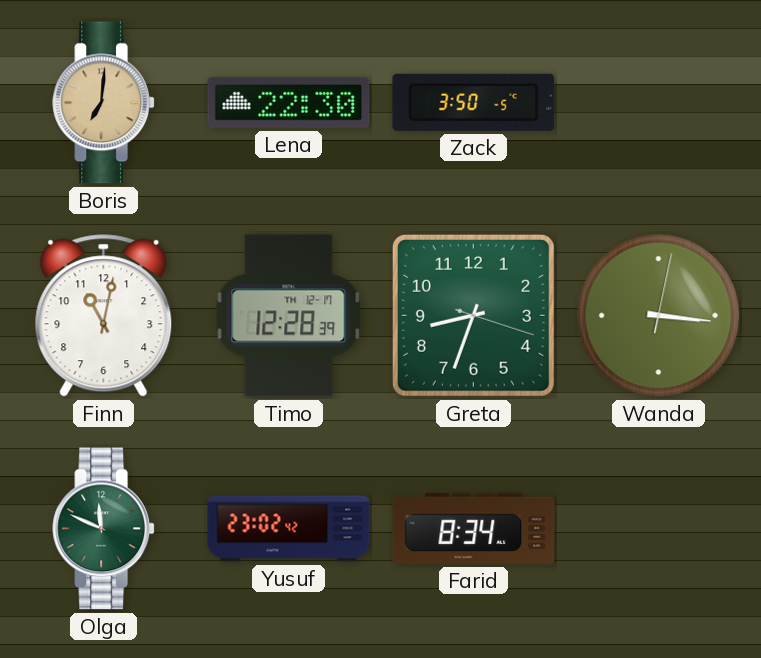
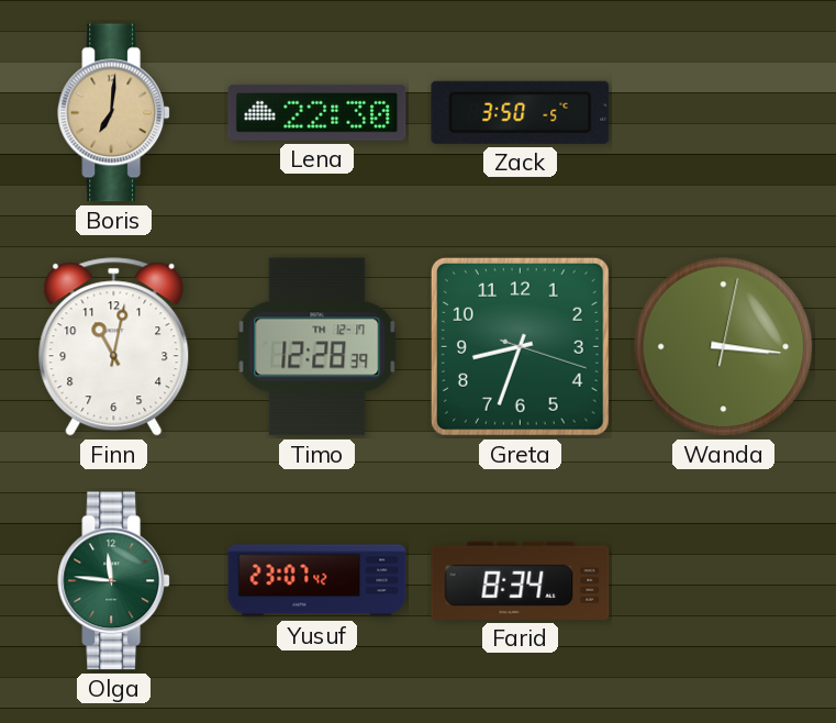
Olga: 11:49 -> 11:46 (114, 581)
Yusuf: 23:02 -> 23:07 (317, 581)
